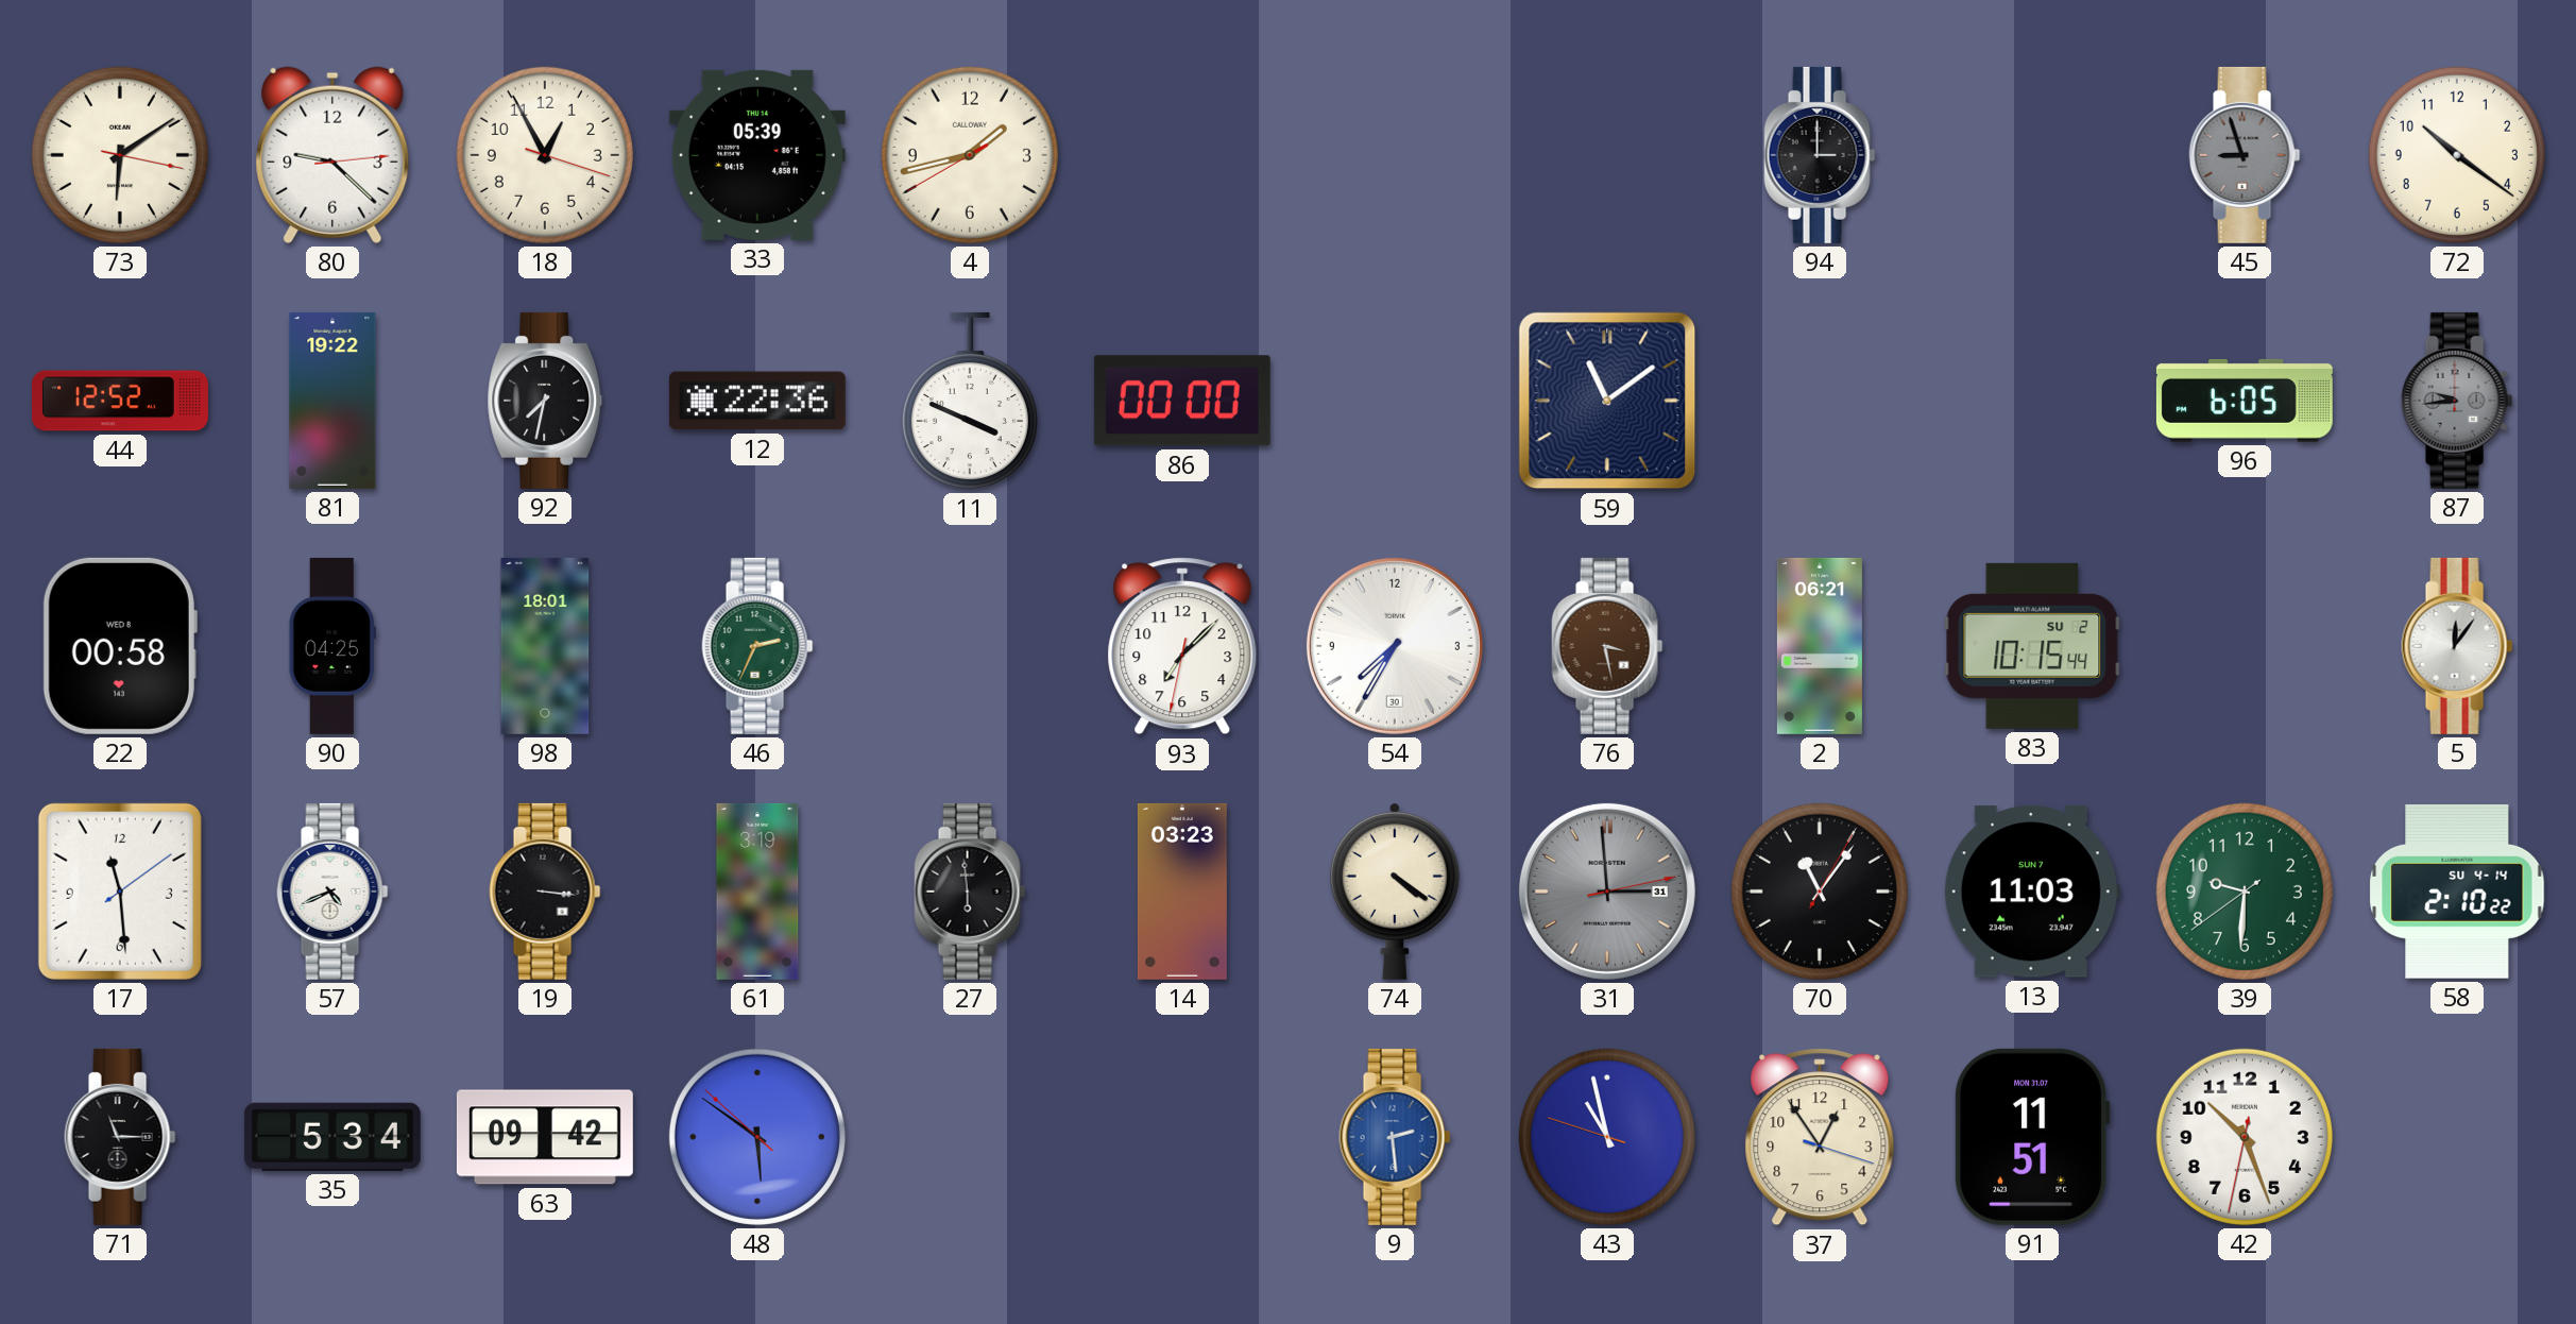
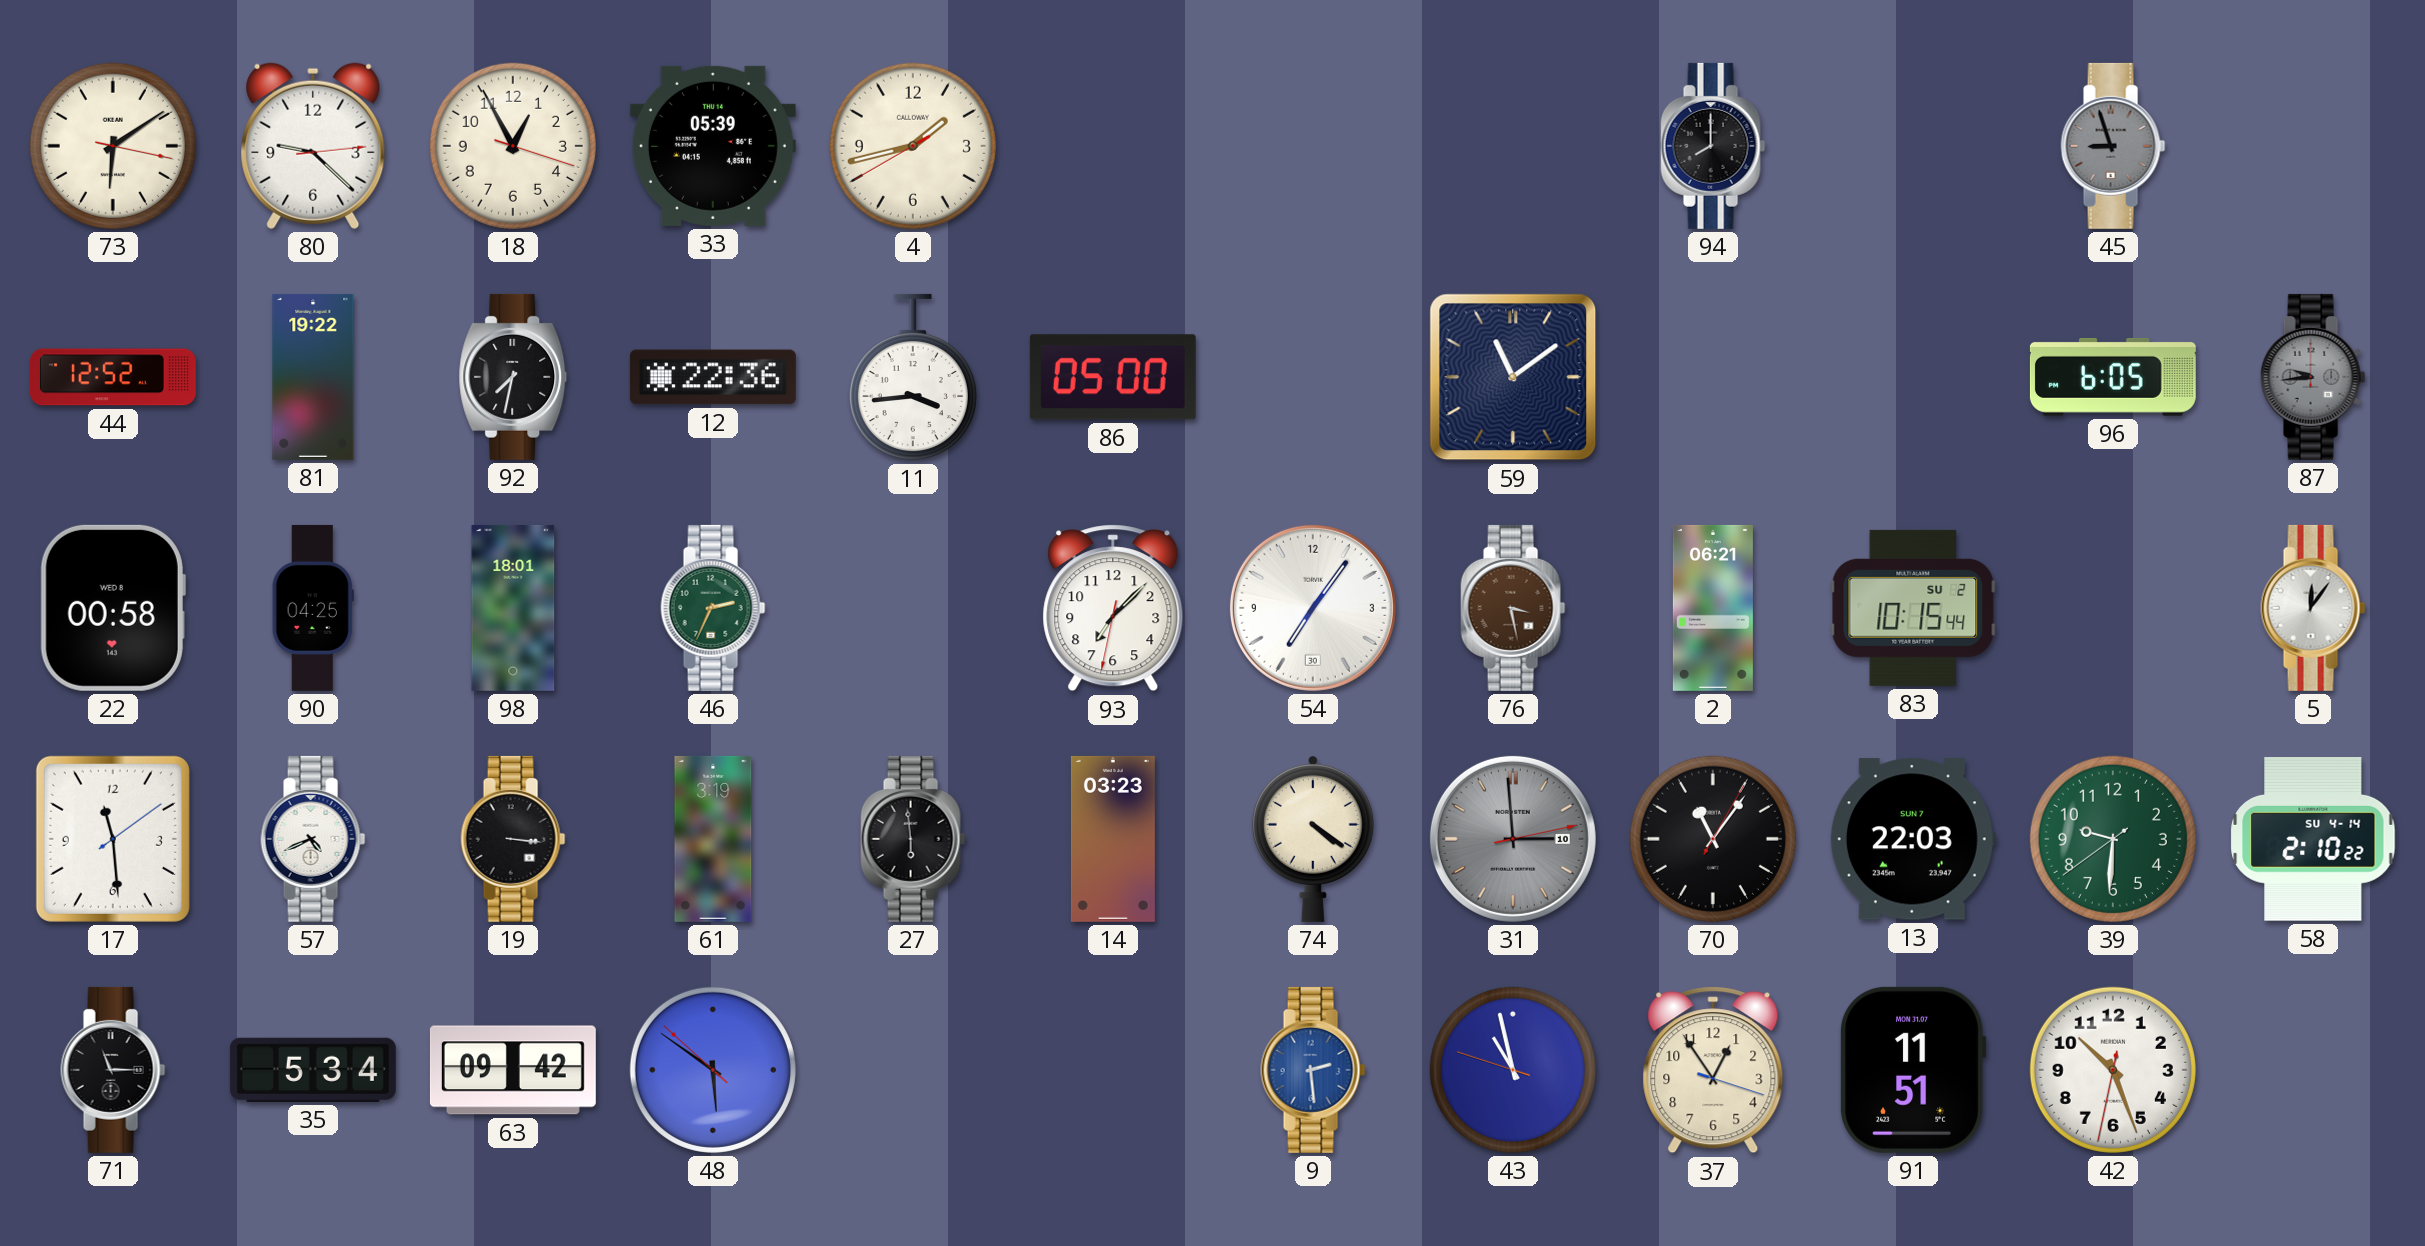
94: 3:00 -> 8:00 (1713, 146)
72: 10:21 -> none (2457, 155)
11: 3:49 -> 3:44 (913, 377)
86: 00:00 -> 05:00 (1113, 377)
54: 7:35 -> 7:06 (1313, 608)
31 date: 31 -> 10 (1513, 839)
13: 11:03 -> 22:03 (1913, 839)
